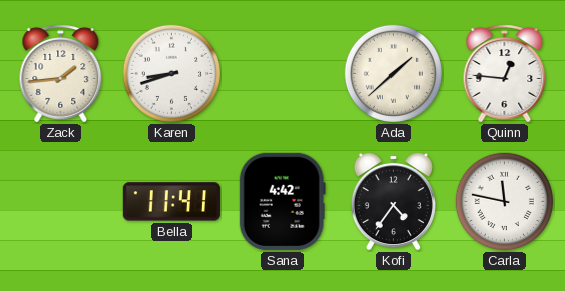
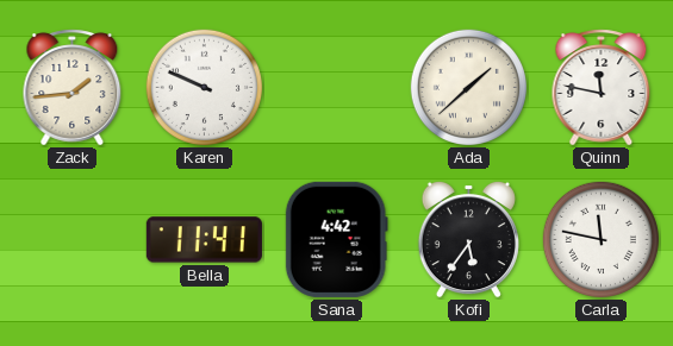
Karen: 8:42 -> 9:49 (204, 87)
Quinn: 12:46 -> 11:47 (602, 88)
Kofi: 4:36 -> 5:36 (468, 239)
